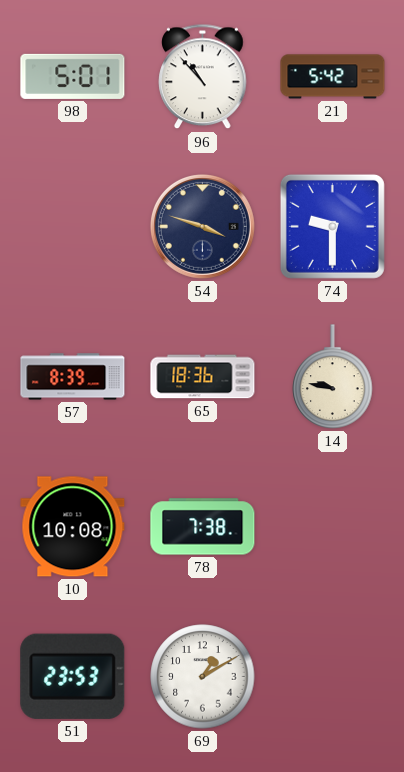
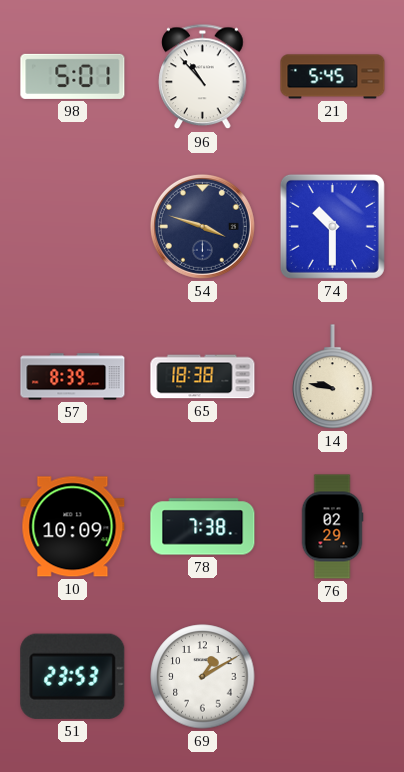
21: 5:42 -> 5:45 (333, 77)
74: 9:30 -> 10:30 (332, 226)
65: 18:36 -> 18:38 (203, 377)
10: 10:08 -> 10:09 (73, 527)
76: none -> 02:29 (332, 527)
